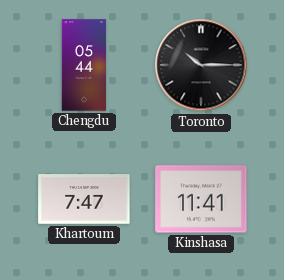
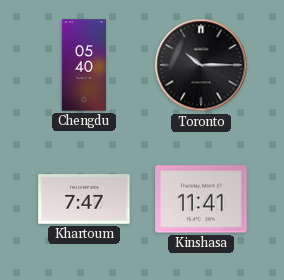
Chengdu: 05:44 -> 05:40 (84, 65)
